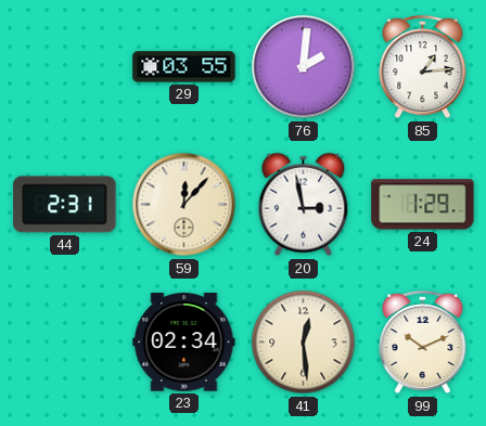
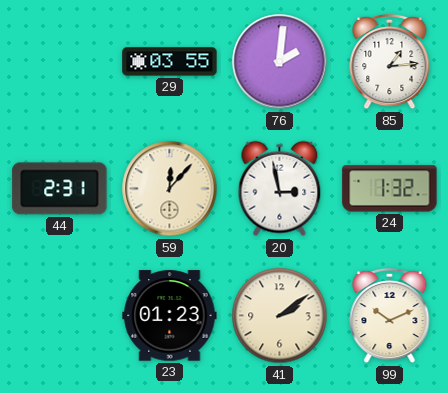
24: 1:29 -> 1:32 (390, 189)
23: 02:34 -> 01:23 (170, 316)
41: 12:29 -> 2:09 (280, 316)
